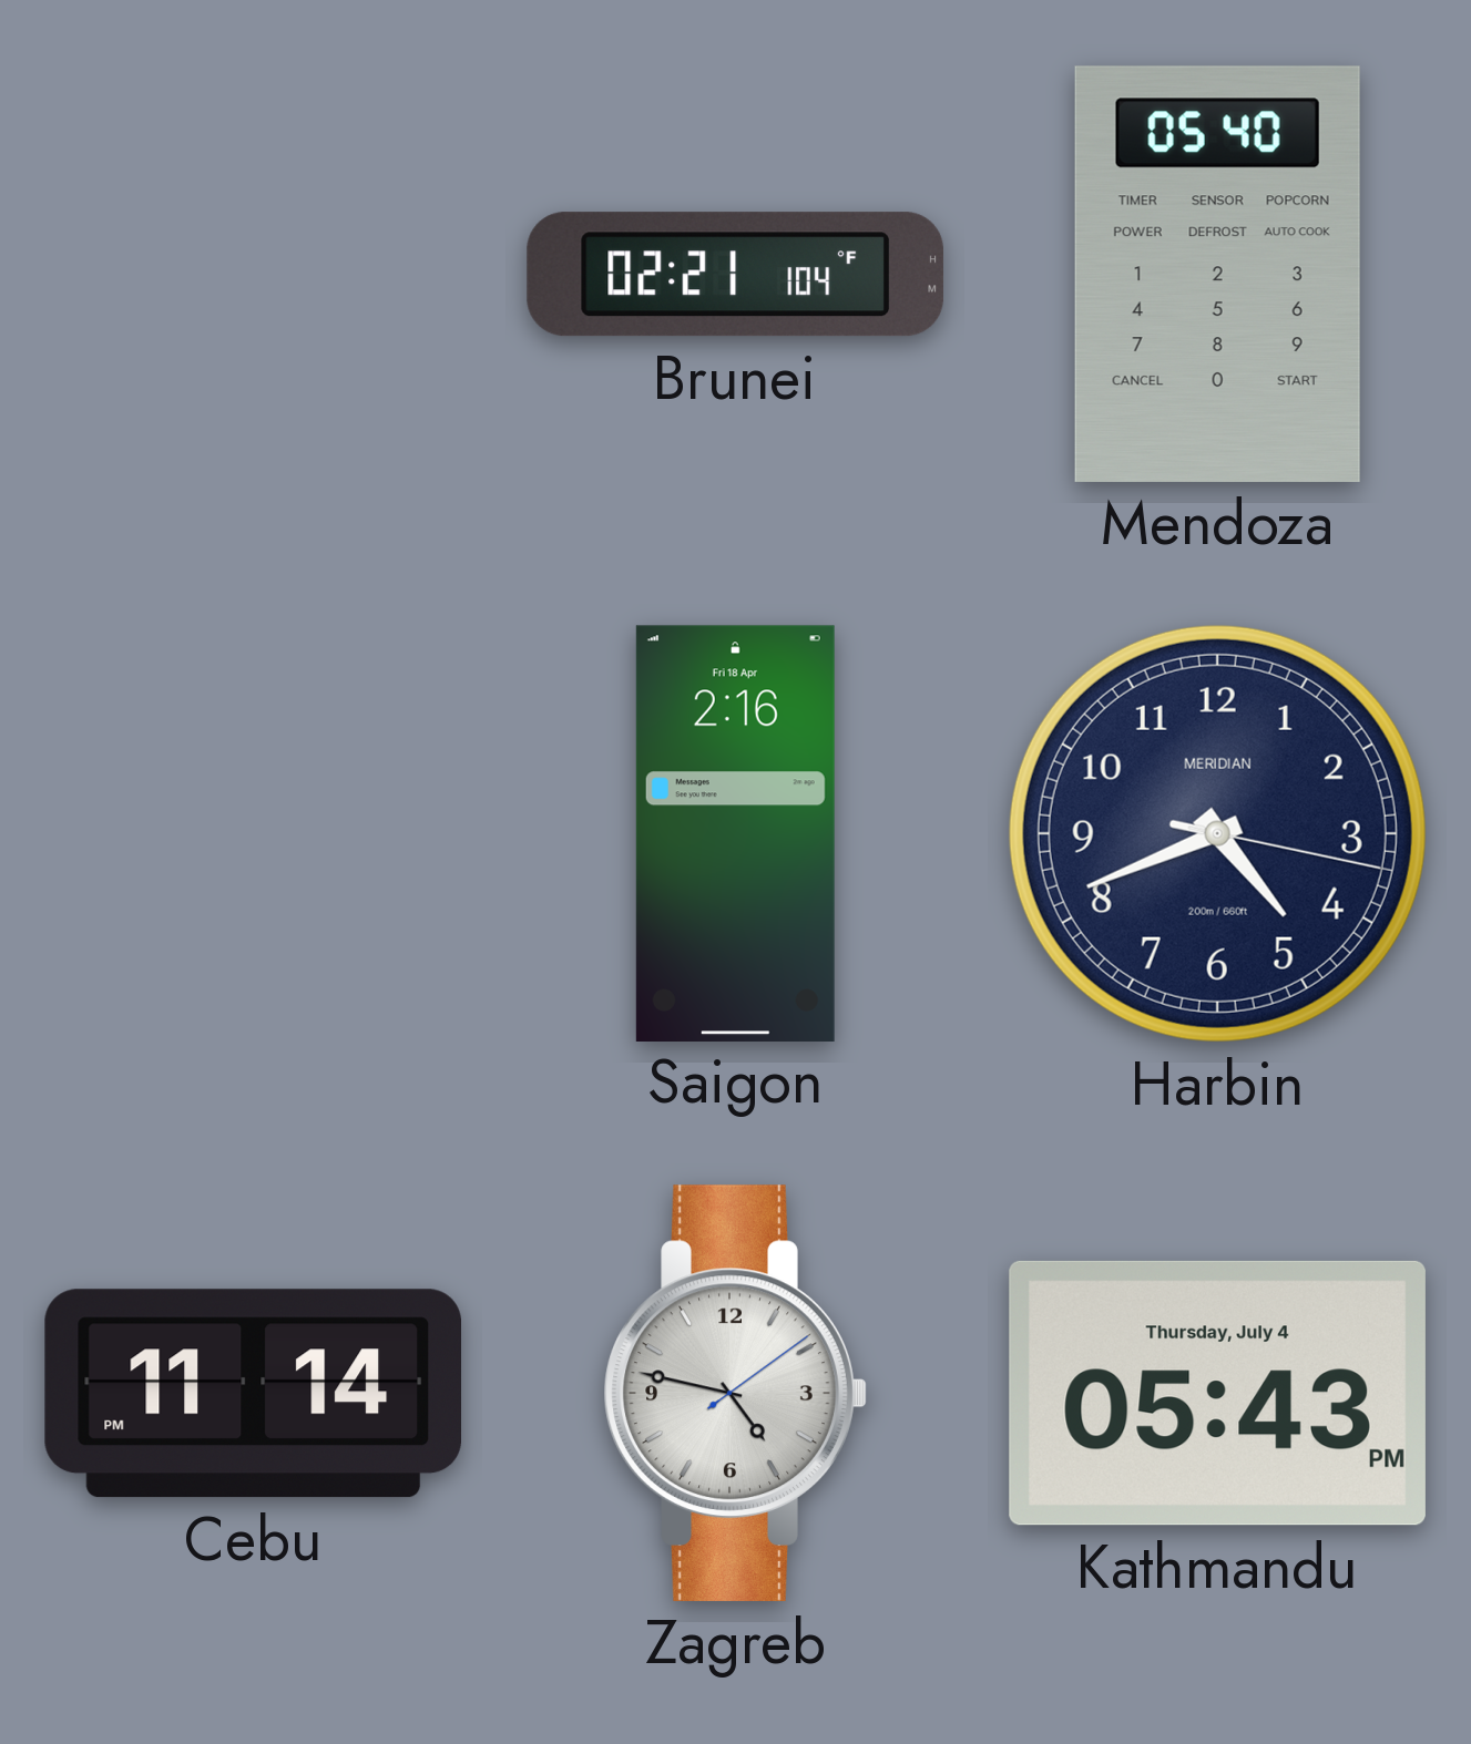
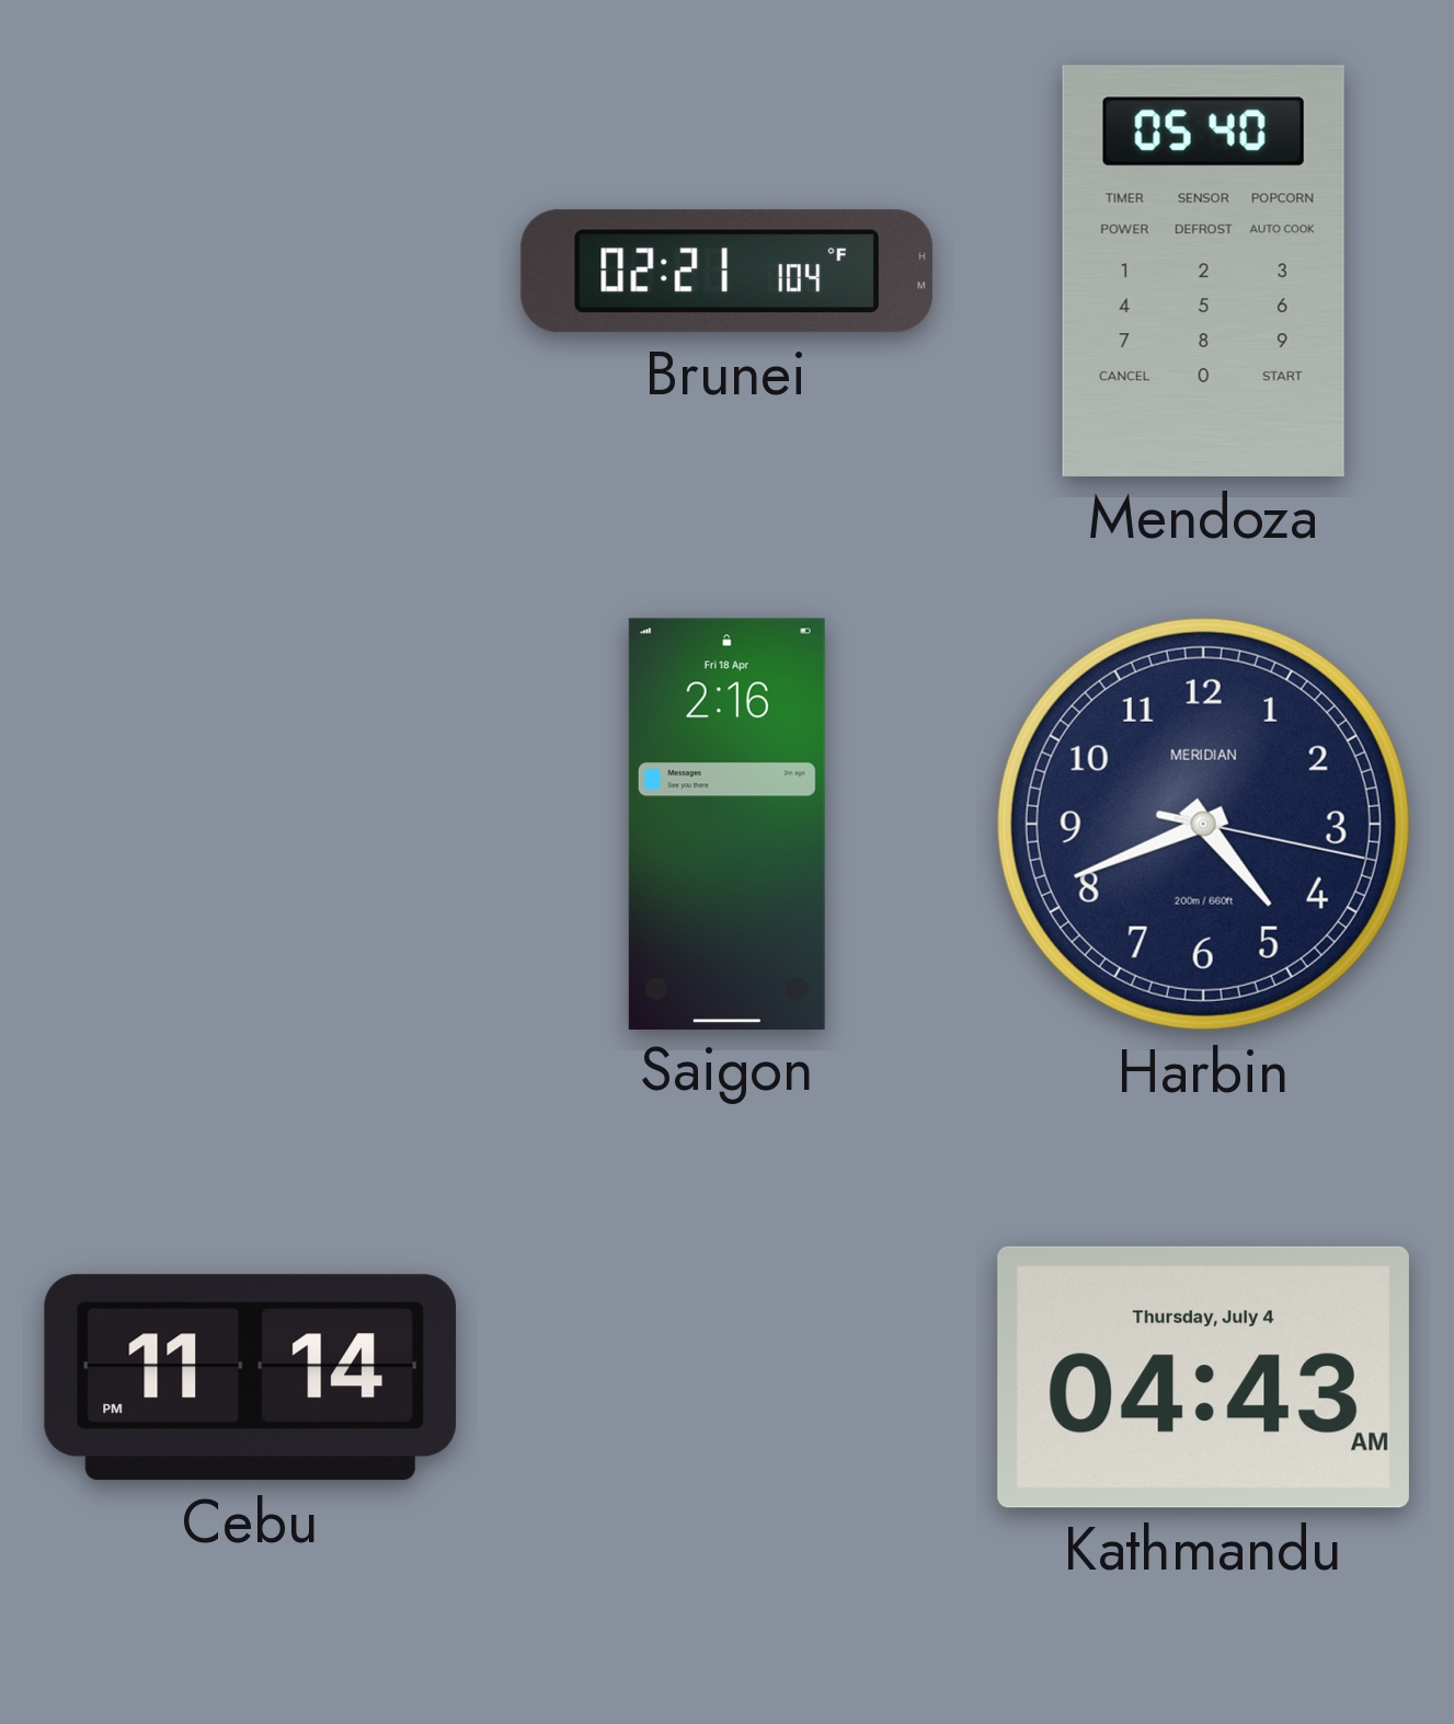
Zagreb: 4:47 -> none (735, 1393)
Kathmandu: 05:43 -> 04:43 (1203, 1377)
